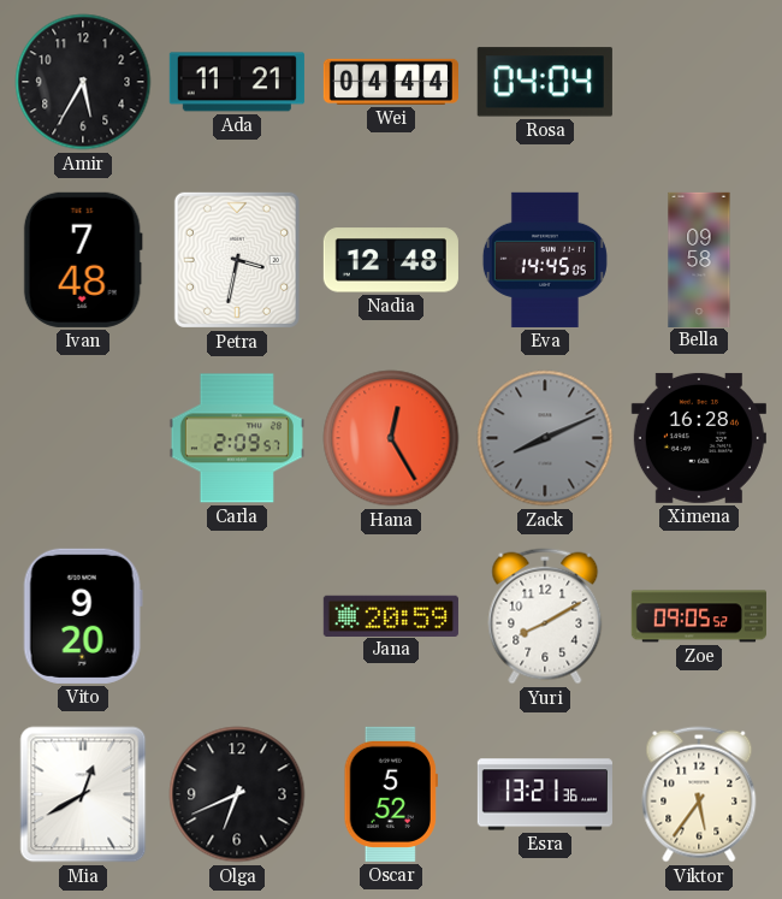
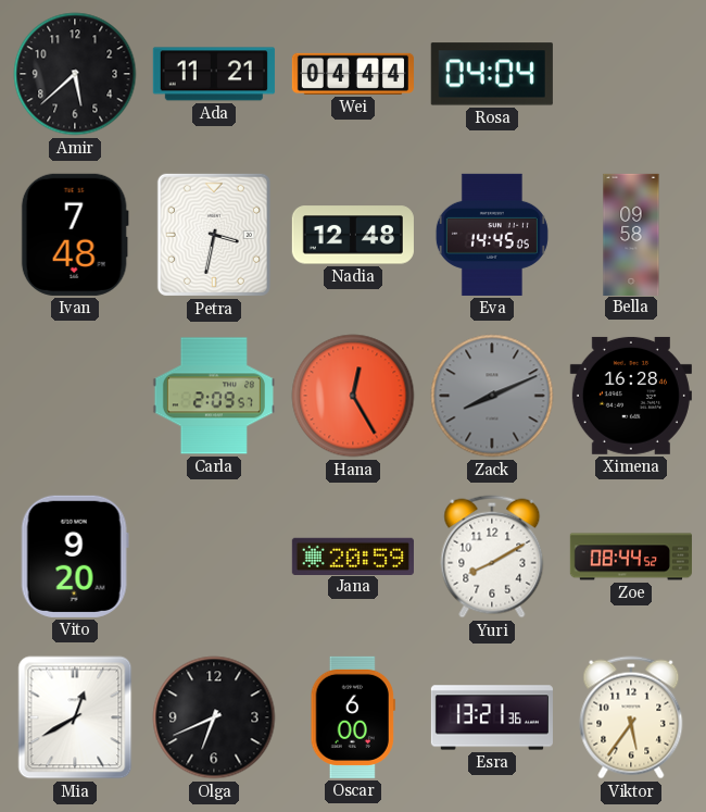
Amir: 5:35 -> 5:38 (75, 74)
Zoe: 09:05 -> 08:44 (631, 557)
Oscar: 5:52 -> 6:00 (353, 717)
